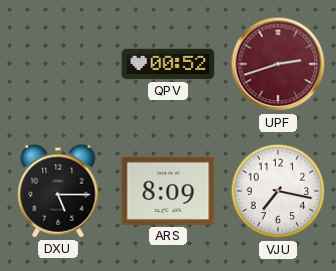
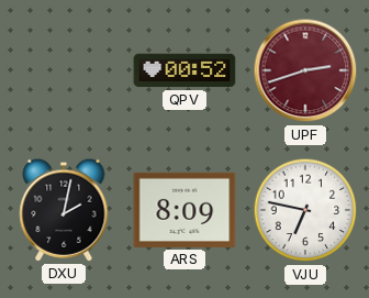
DXU: 5:15 -> 2:02 (64, 210)
VJU: 7:17 -> 6:47 (305, 210)
